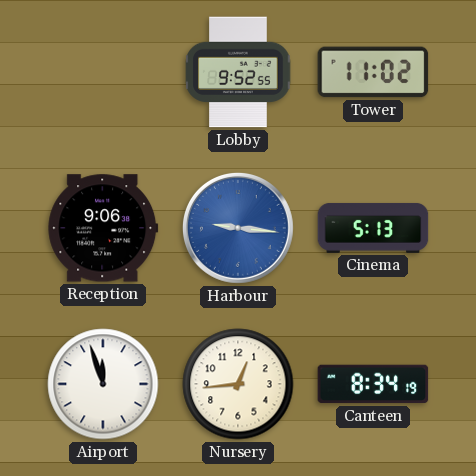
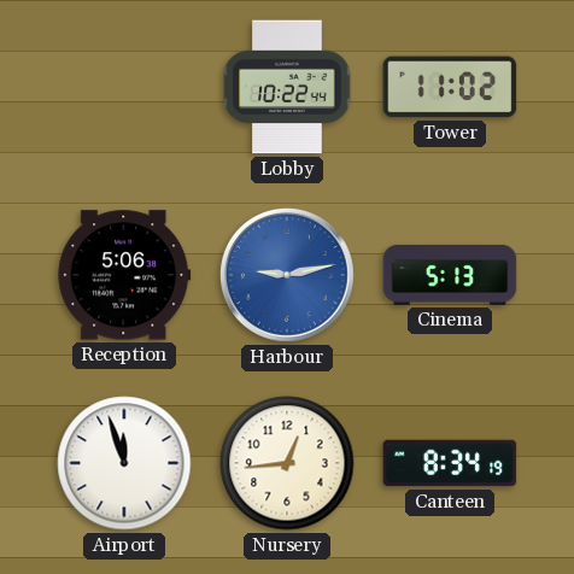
Lobby: 9:52 -> 10:22 (287, 87)
Reception: 9:06 -> 5:06 (124, 275)
Harbour: 9:16 -> 9:13 (287, 275)
